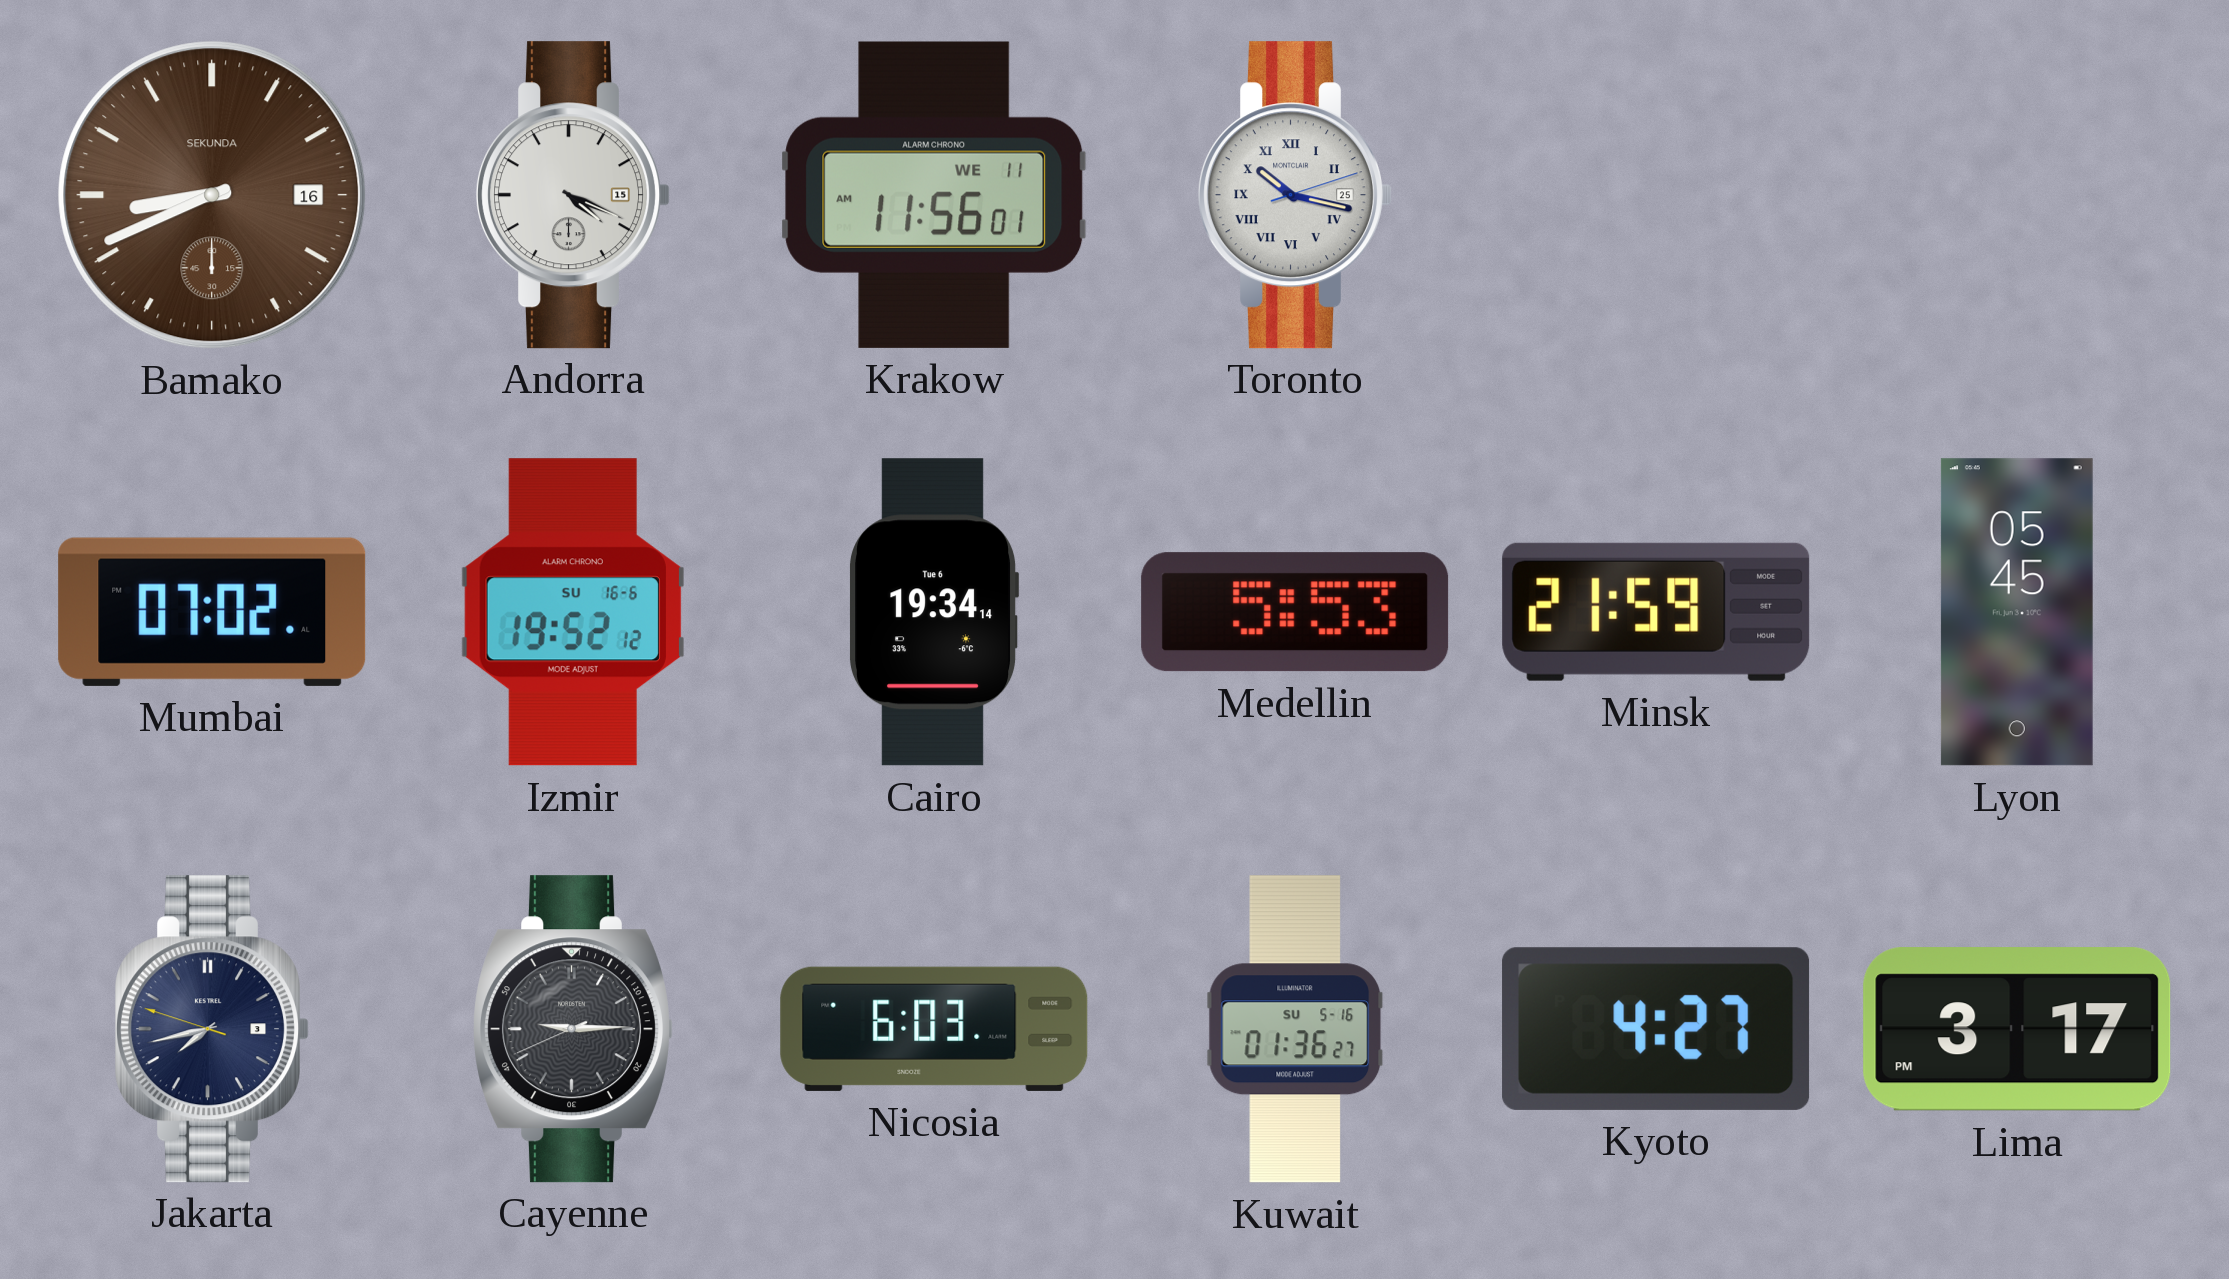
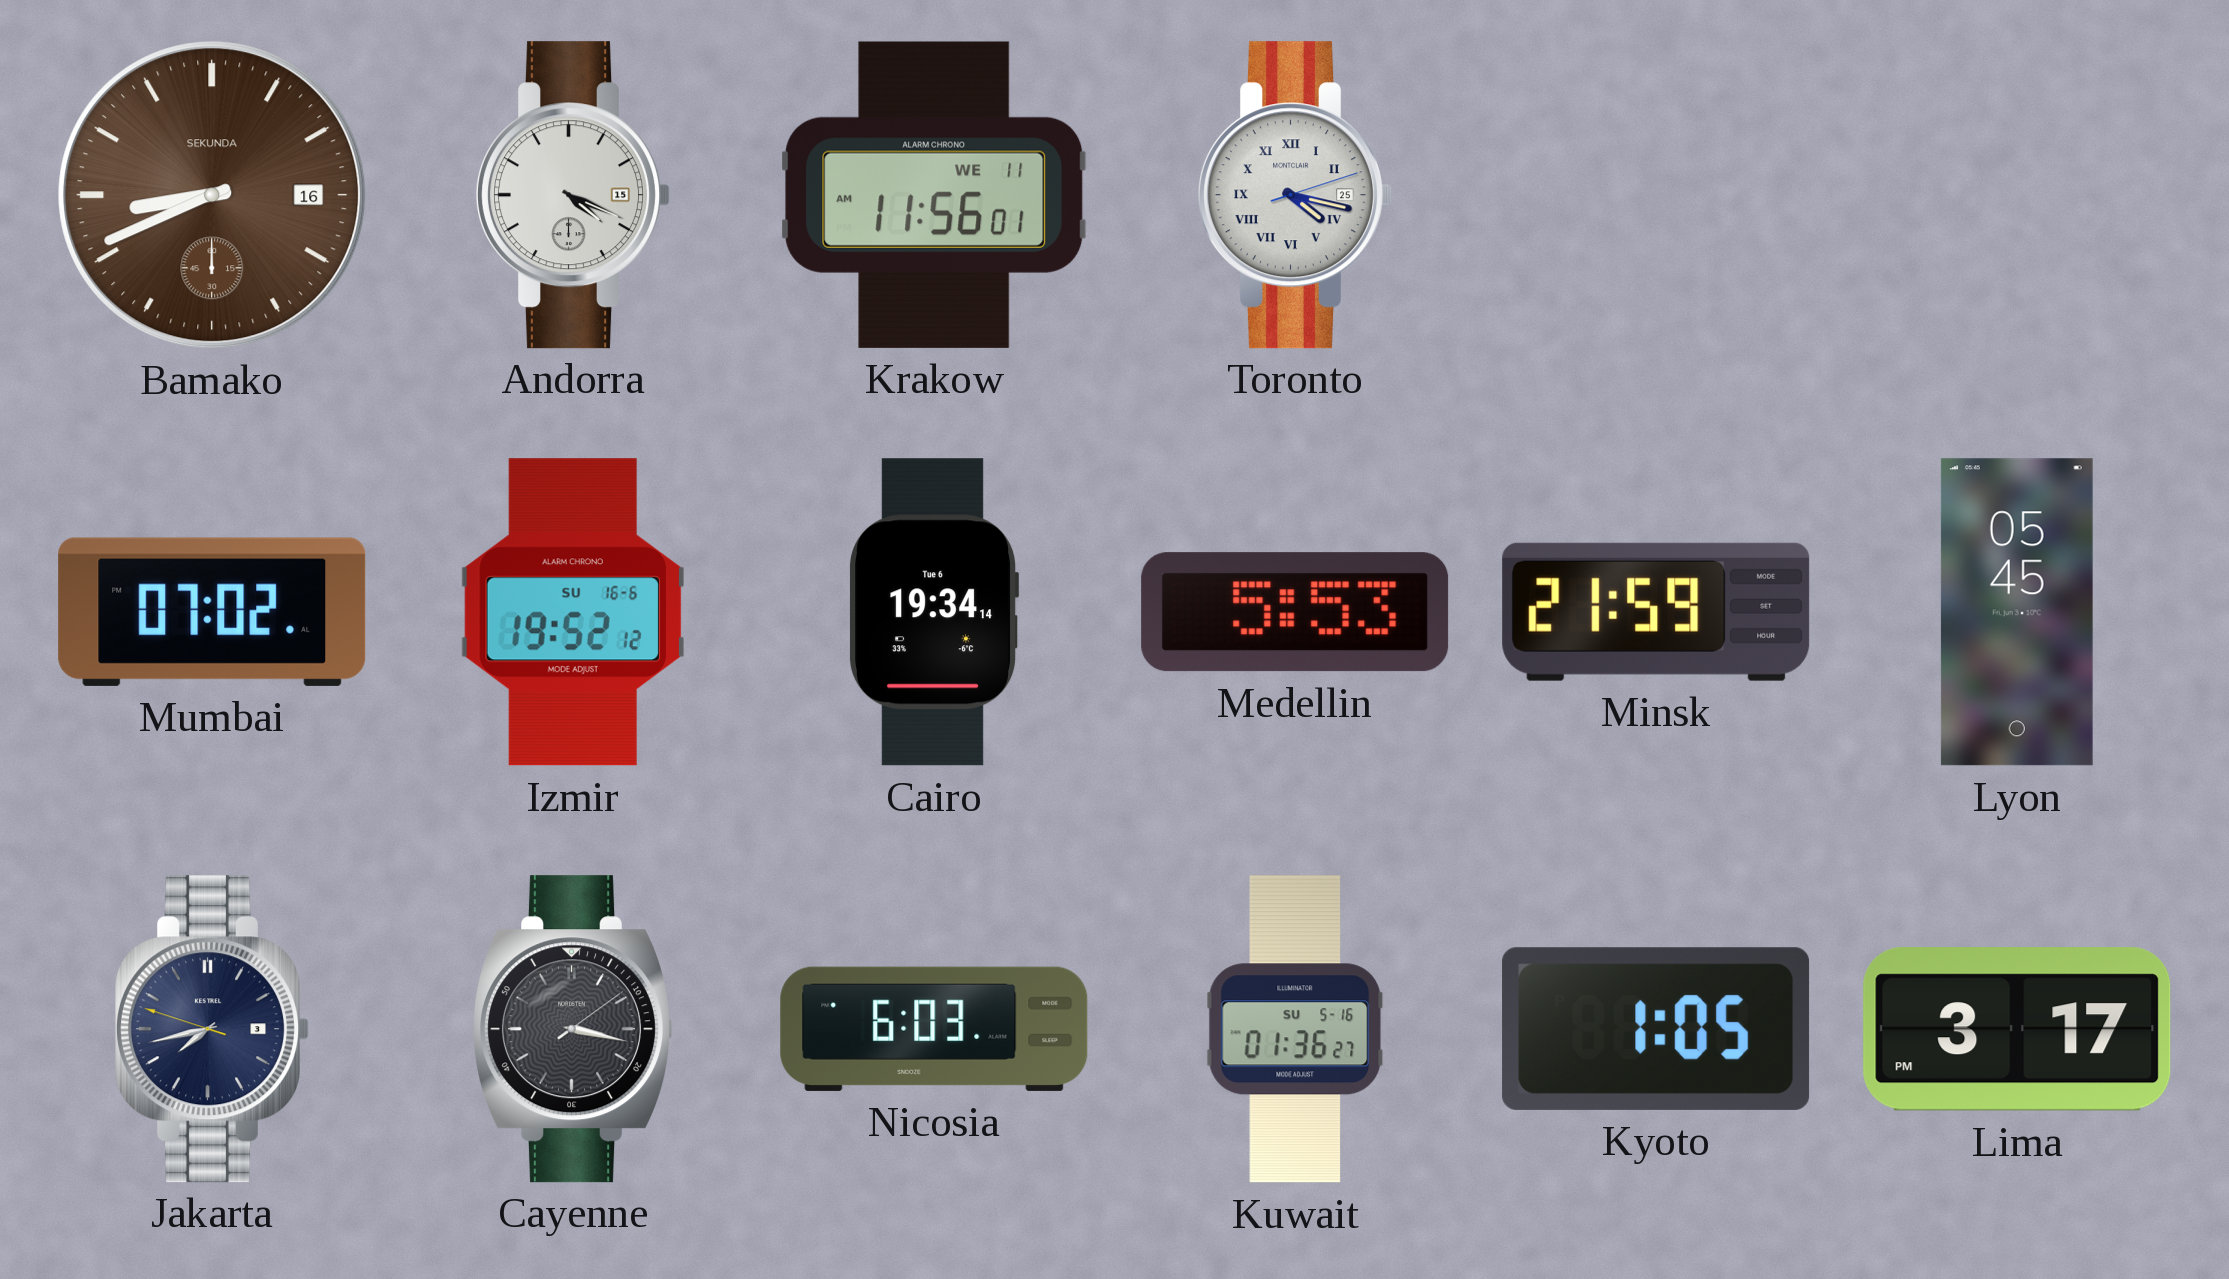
Toronto: 10:17 -> 4:17 (1295, 195)
Cayenne: 9:14 -> 3:17 (573, 1029)
Kyoto: 4:27 -> 1:05 (1656, 1029)
